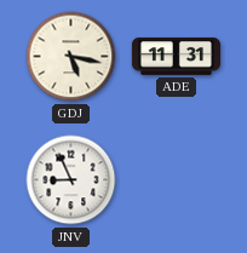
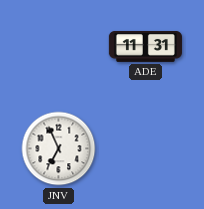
GDJ: 5:17 -> none (71, 57)
JNV: 8:56 -> 6:56 (59, 149)
